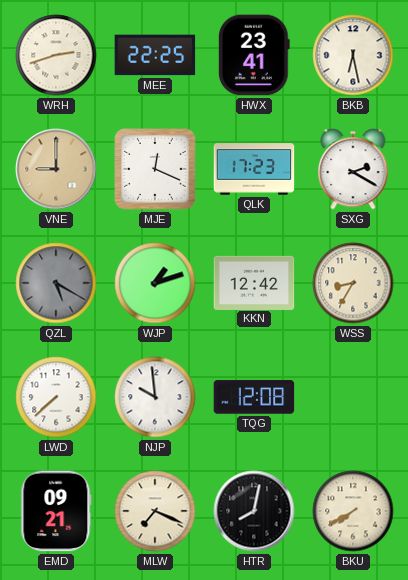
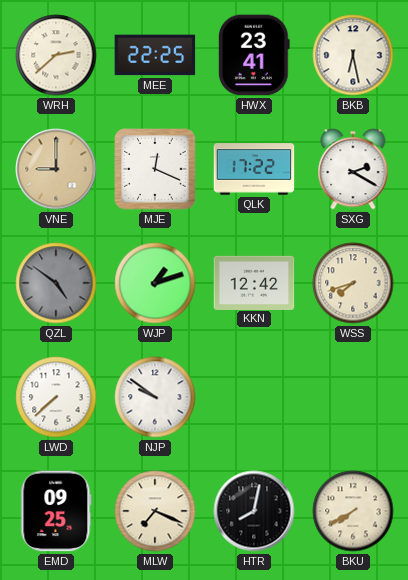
WRH: 2:42 -> 2:38 (56, 55)
QLK: 17:23 -> 17:22 (254, 169)
QZL: 5:20 -> 4:51 (56, 283)
WSS: 8:35 -> 7:42 (353, 283)
NJP: 9:59 -> 9:51 (155, 397)
TQG: 12:08 -> none (254, 397)
EMD: 09:21 -> 09:25 (56, 511)
